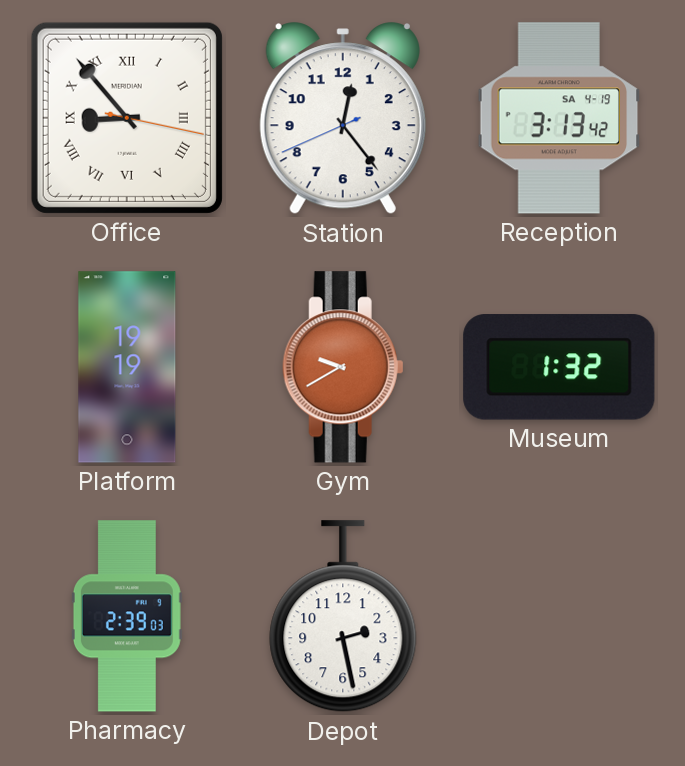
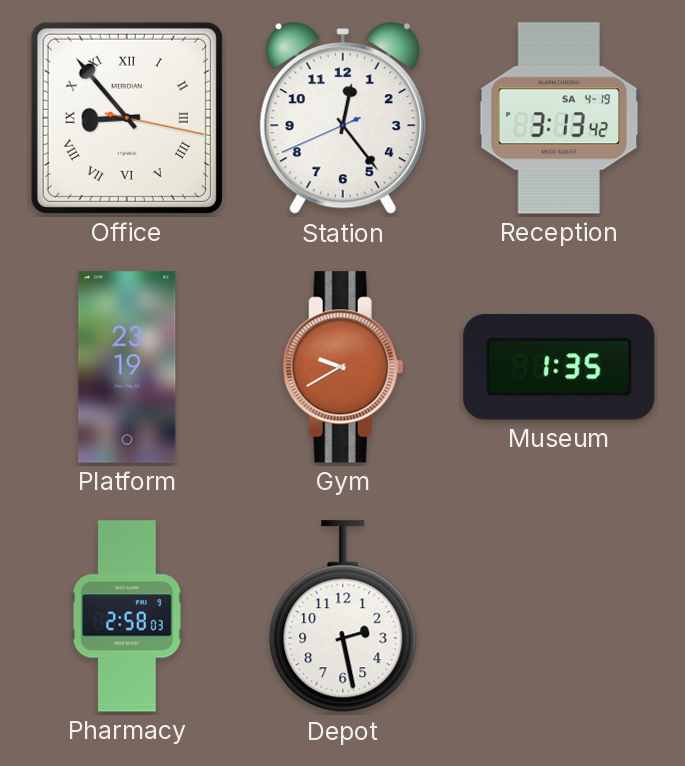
Platform: 19:19 -> 23:19 (127, 367)
Museum: 1:32 -> 1:35 (559, 367)
Pharmacy: 2:39 -> 2:58 (127, 616)
